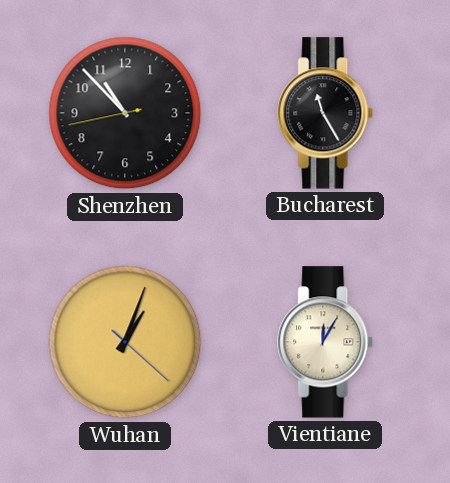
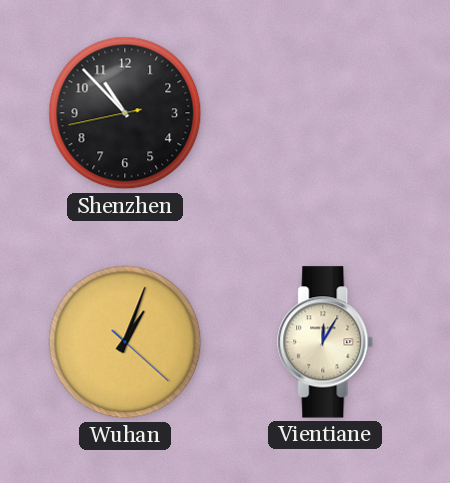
Bucharest: 11:25 -> none (326, 113)
